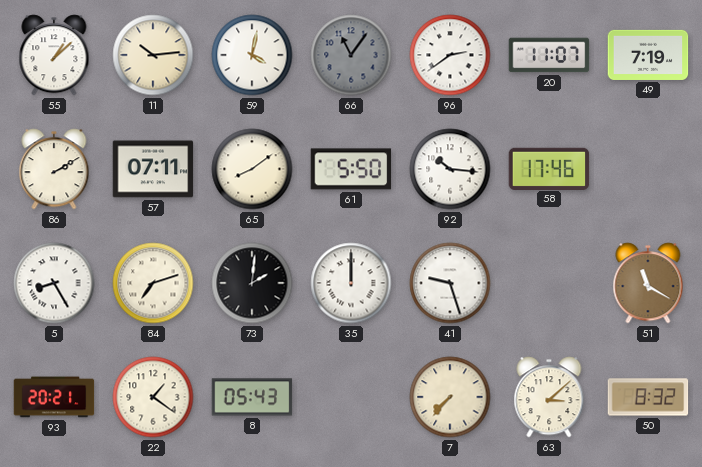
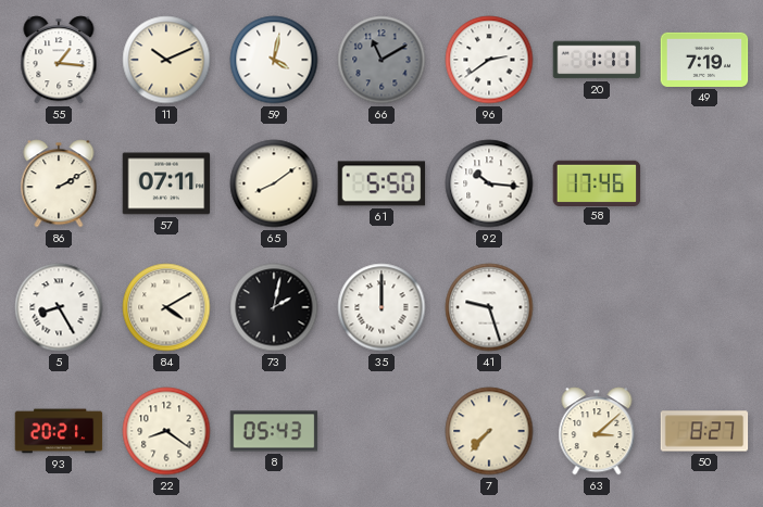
55: 1:08 -> 1:16 (59, 60)
11: 10:14 -> 10:11 (166, 60)
66: 11:06 -> 11:10 (381, 60)
20: 11:07 -> 1:11 (597, 60)
84: 7:12 -> 4:10 (166, 307)
73: 2:01 -> 2:02 (274, 307)
51: 11:20 -> none (648, 283)
22: 1:21 -> 8:21 (166, 431)
50: 8:32 -> 8:27 (704, 431)
